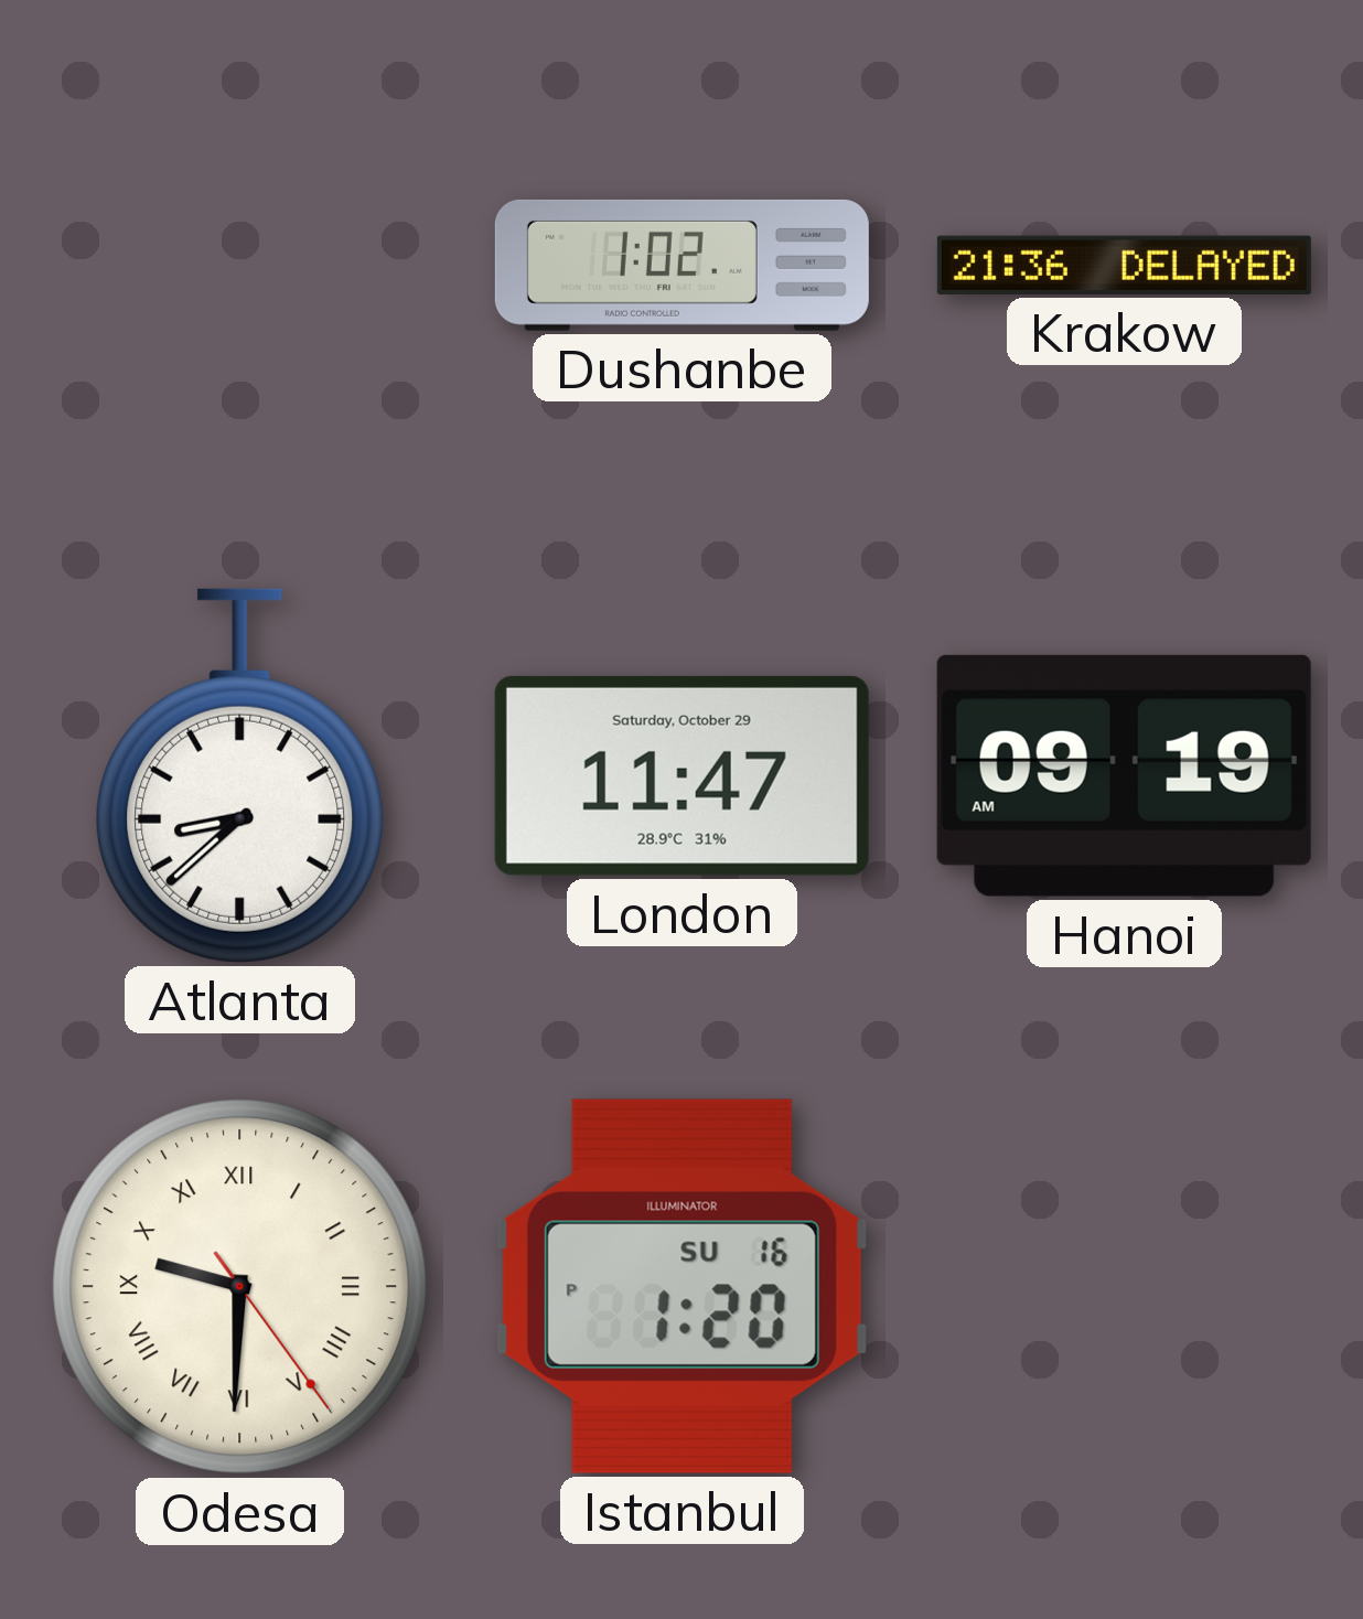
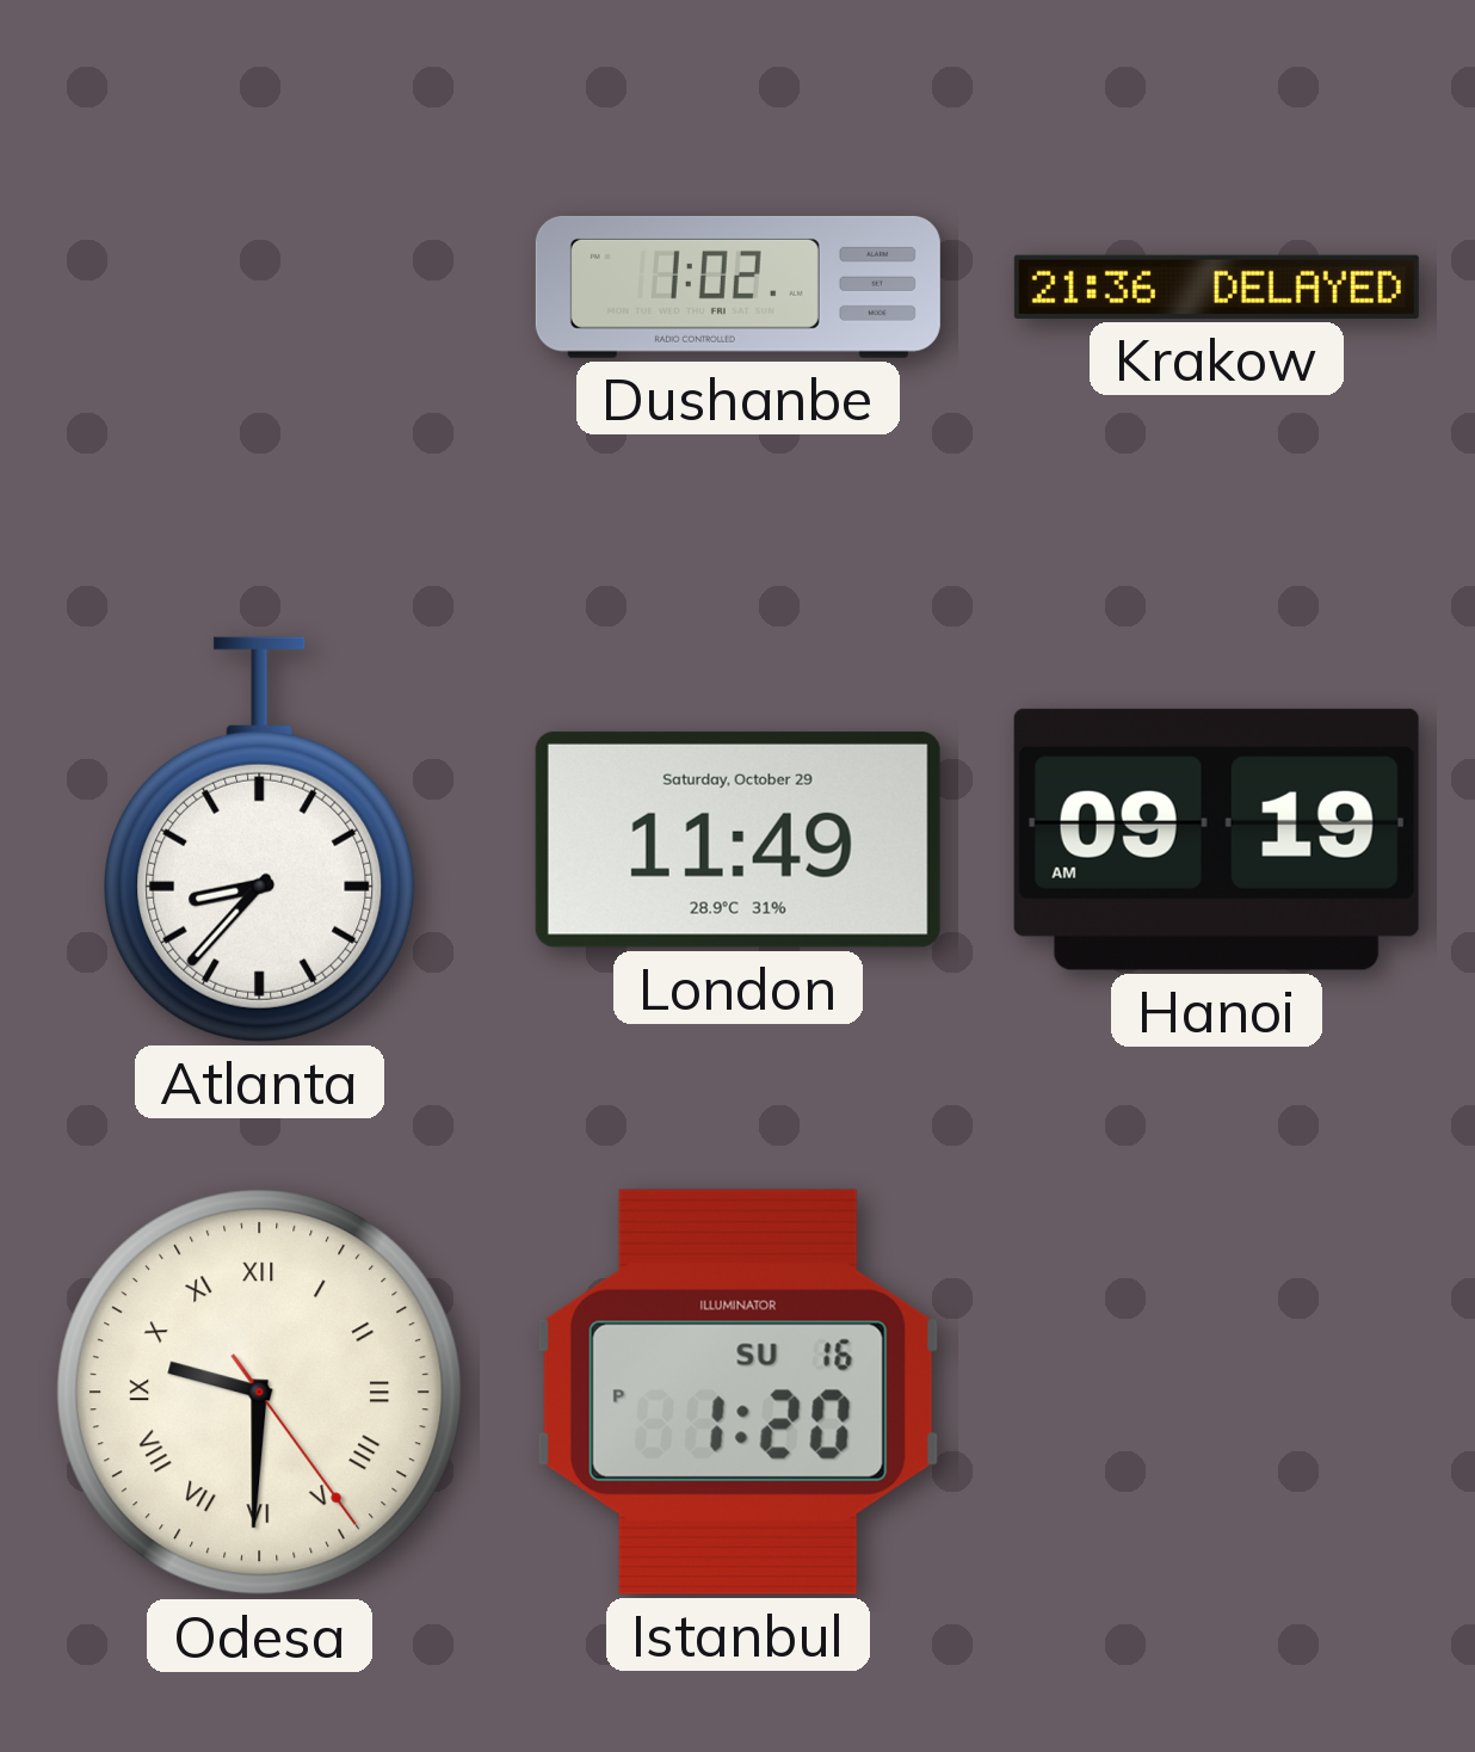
Atlanta: 8:38 -> 8:37 (260, 839)
London: 11:47 -> 11:49 (737, 839)
